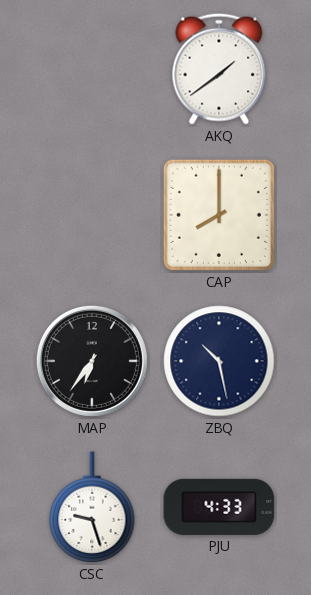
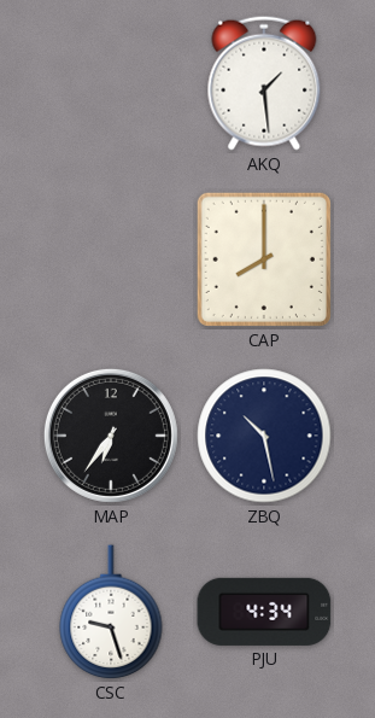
AKQ: 1:39 -> 1:29 (264, 83)
PJU: 4:33 -> 4:34 (264, 612)
